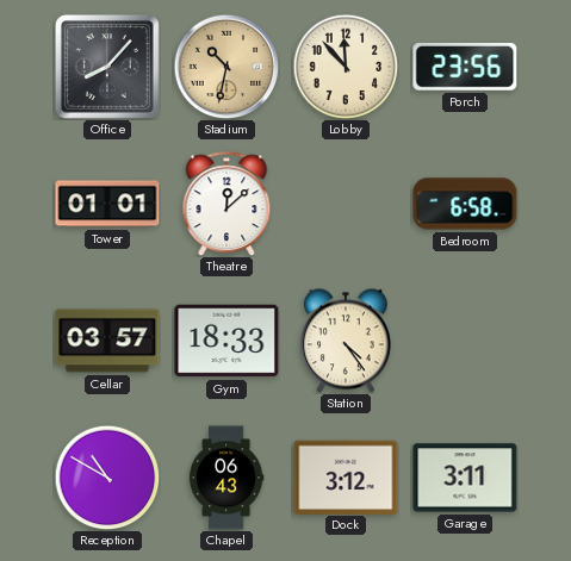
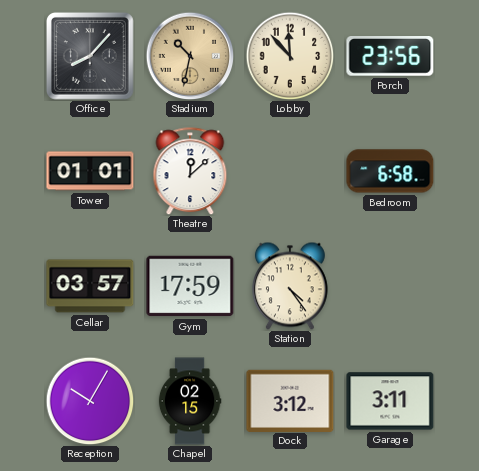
Gym: 18:33 -> 17:59 (190, 286)
Reception: 10:50 -> 10:05 (90, 401)
Chapel: 06:43 -> 02:15 (190, 401)
